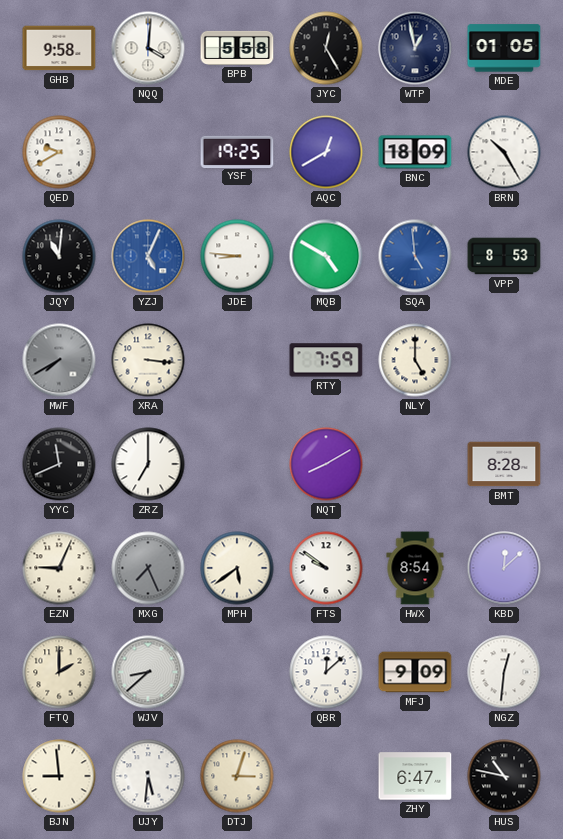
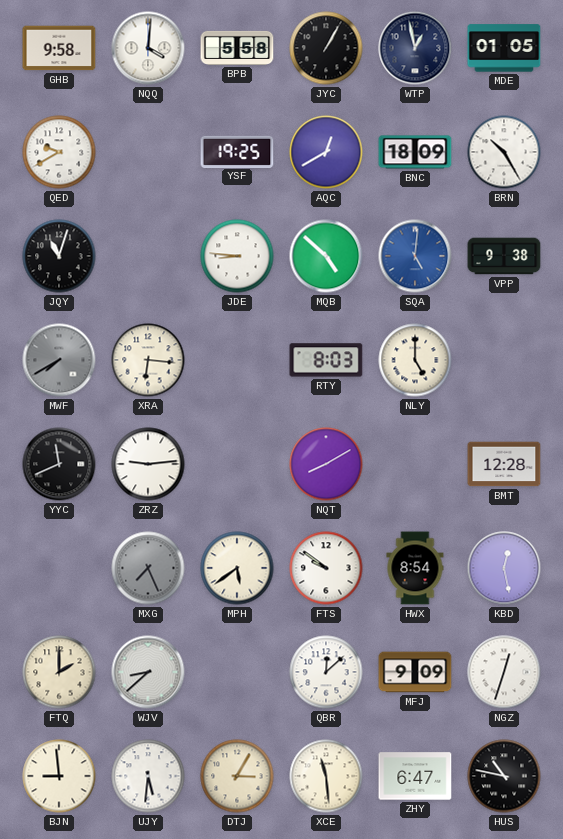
JYC: 12:25 -> 1:05 (326, 48)
JQY: 11:01 -> 11:03 (59, 256)
YZJ: 5:04 -> none (148, 256)
MQB: 4:50 -> 4:52 (326, 256)
SQA: 4:59 -> 5:01 (415, 256)
VPP: 8:53 -> 9:38 (504, 256)
XRA: 3:16 -> 6:16 (148, 360)
RTY: 7:59 -> 8:03 (326, 360)
ZRZ: 7:00 -> 9:14 (148, 464)
BMT: 8:28 -> 12:28 (504, 464)
EZN: 9:04 -> none (59, 568)
KBD: 12:08 -> 12:28 (504, 568)
NGZ: 12:31 -> 12:33 (504, 672)
DTJ: 3:03 -> 3:05 (237, 776)
XCE: none -> 11:29 (326, 776)
